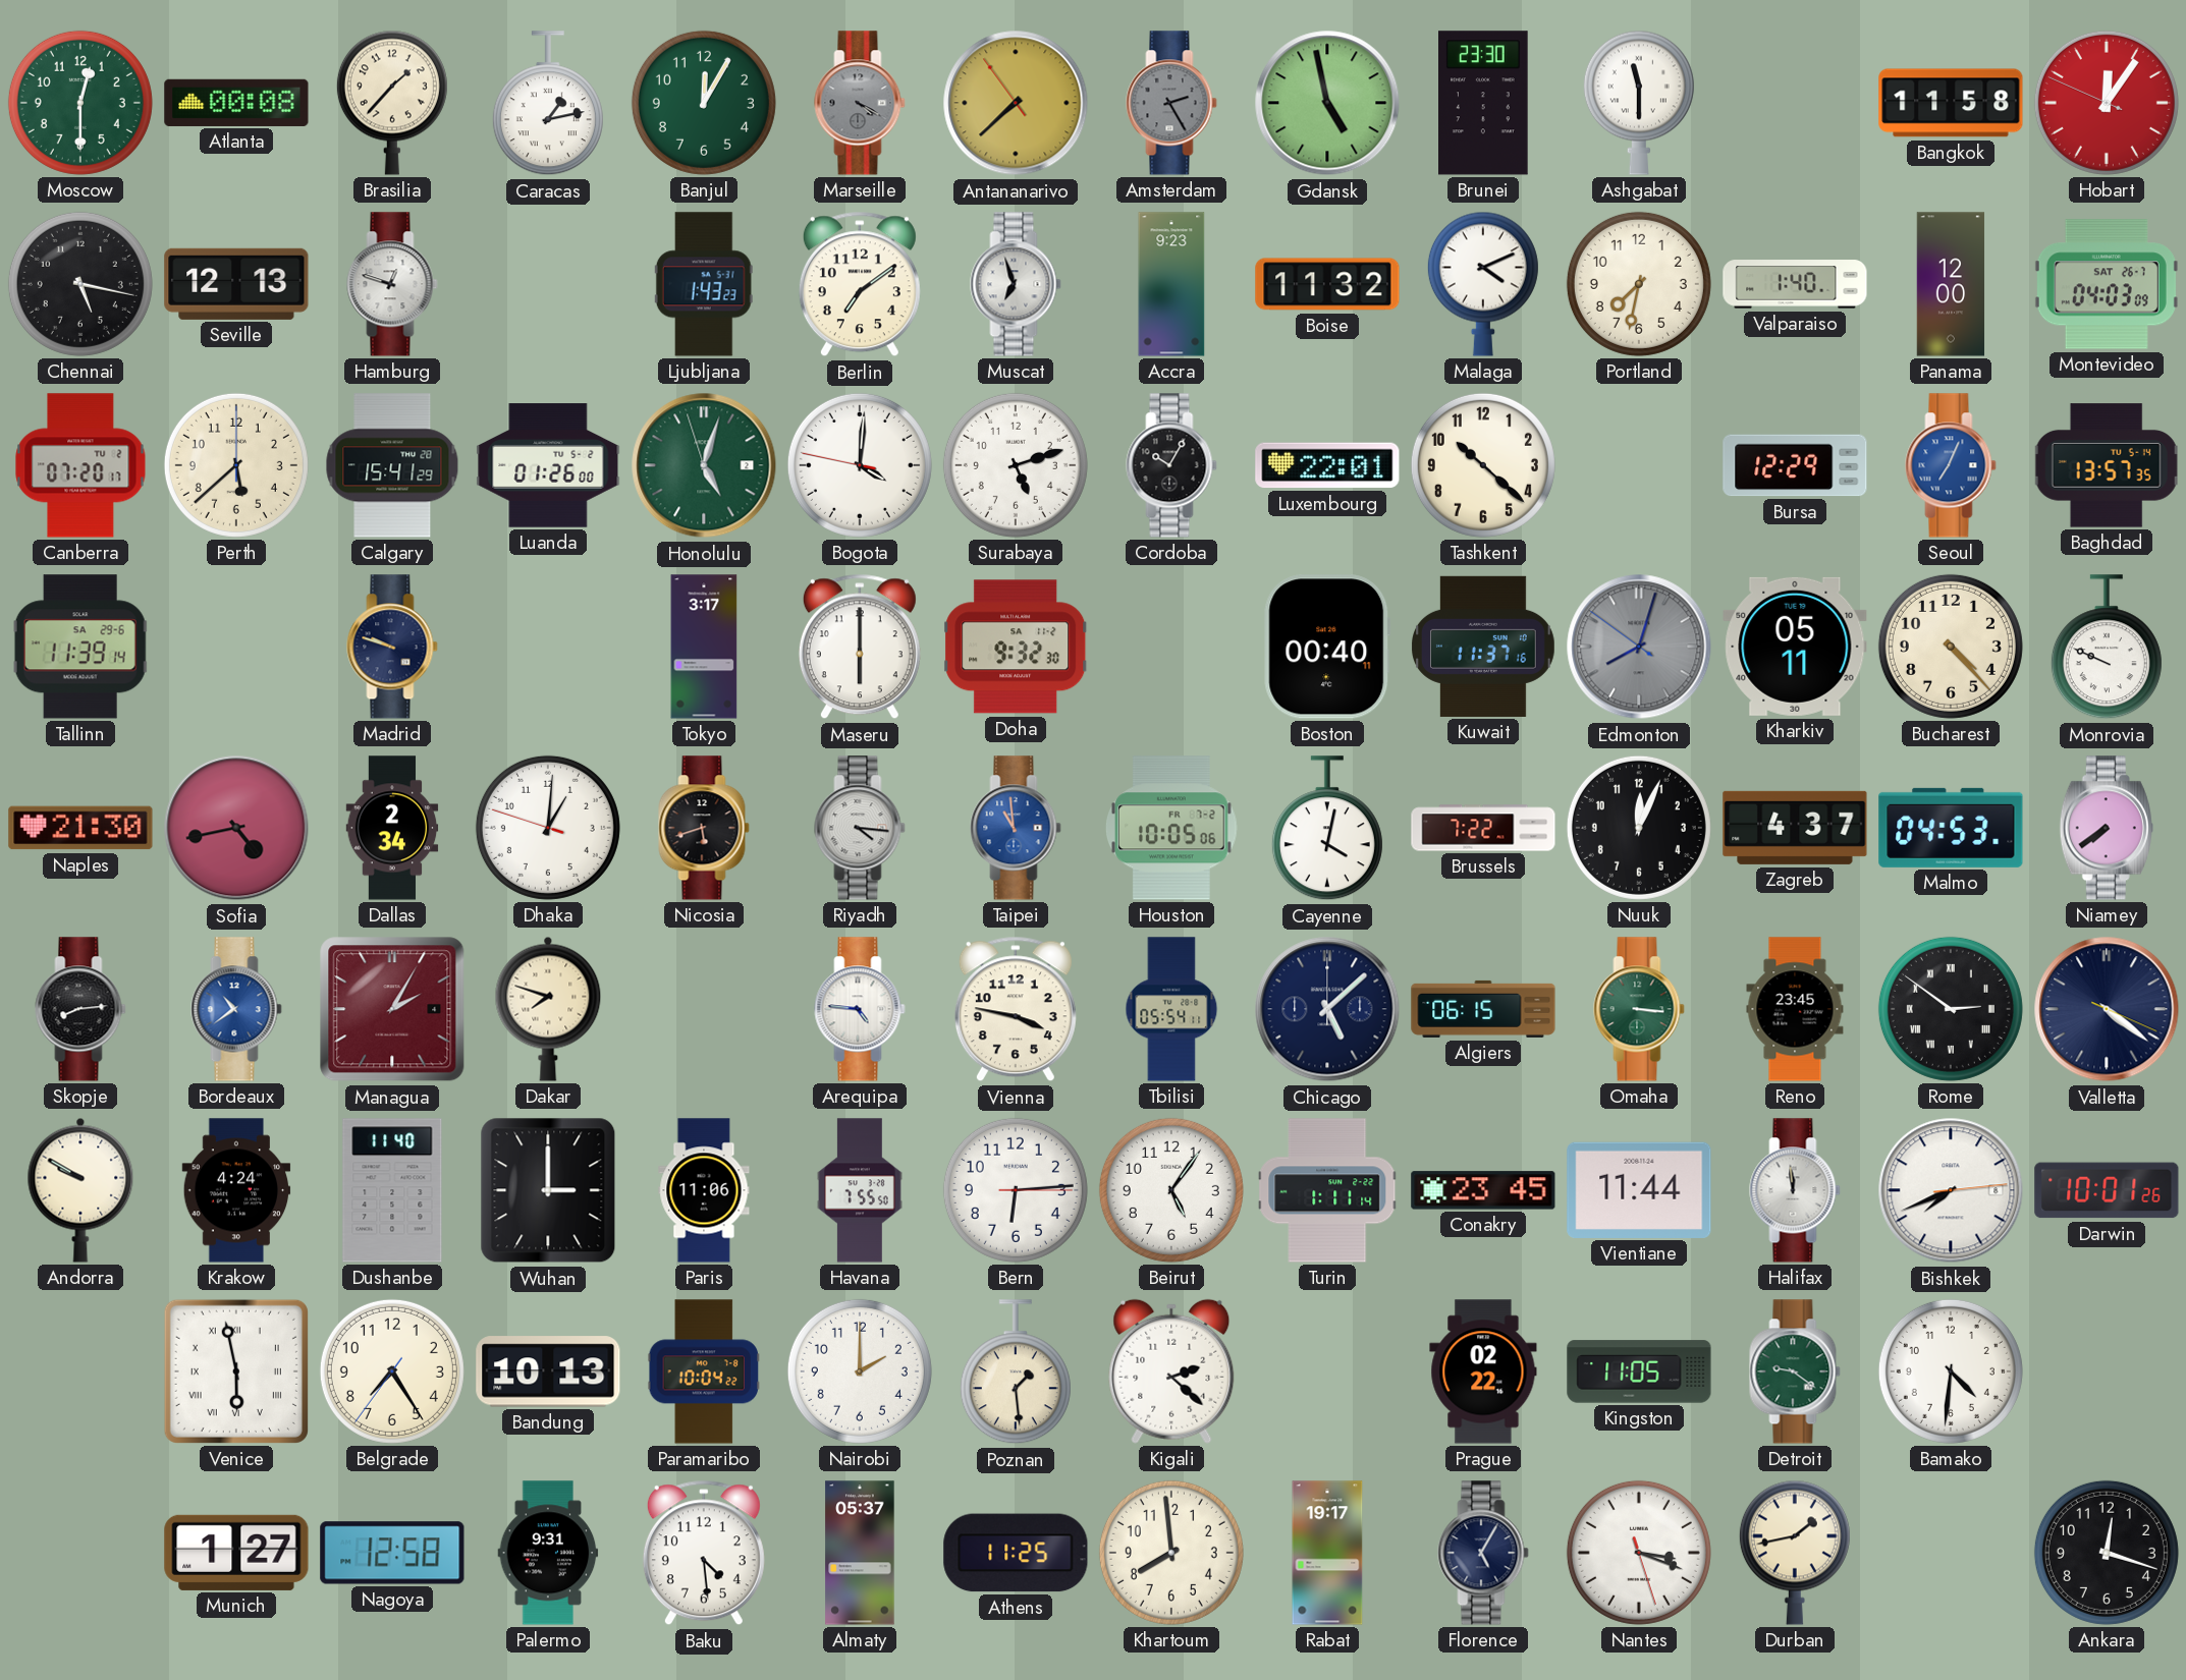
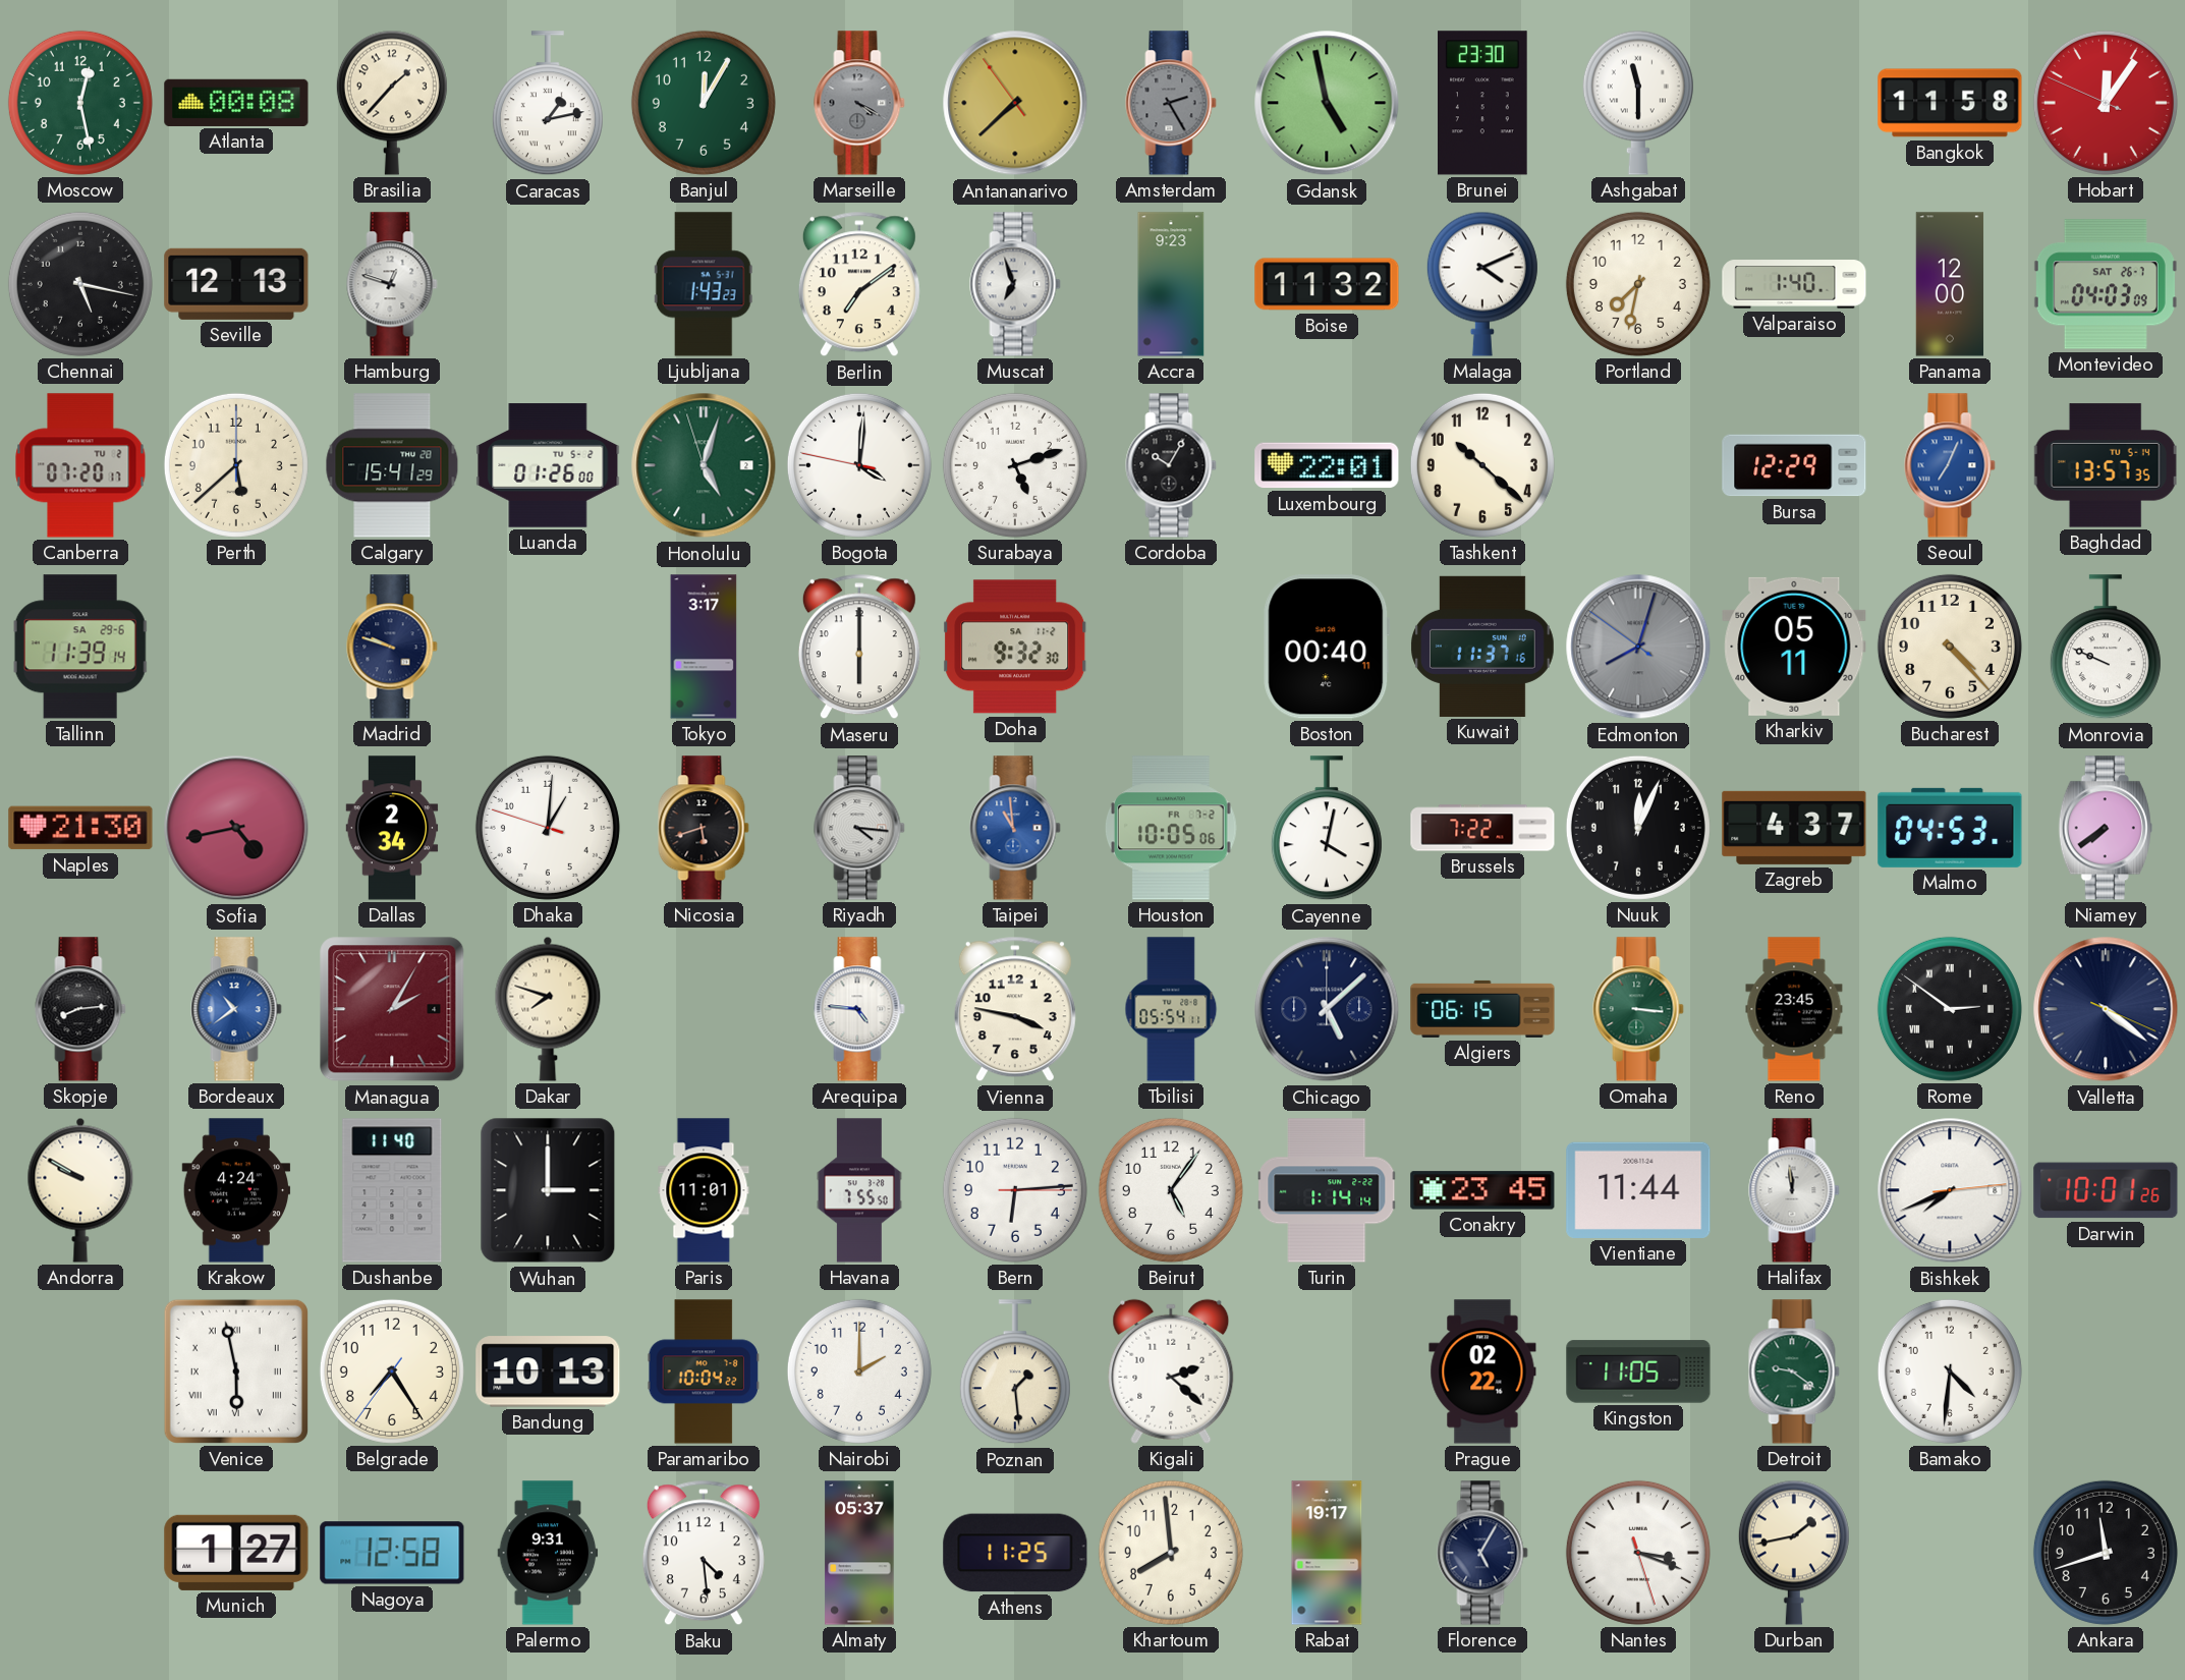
Moscow: 12:30 -> 12:28 (80, 103)
Paris: 11:06 -> 11:01 (704, 1190)
Turin: 1:11 -> 1:14 (1327, 1190)
Ankara: 12:18 -> 11:42 (2106, 1553)
